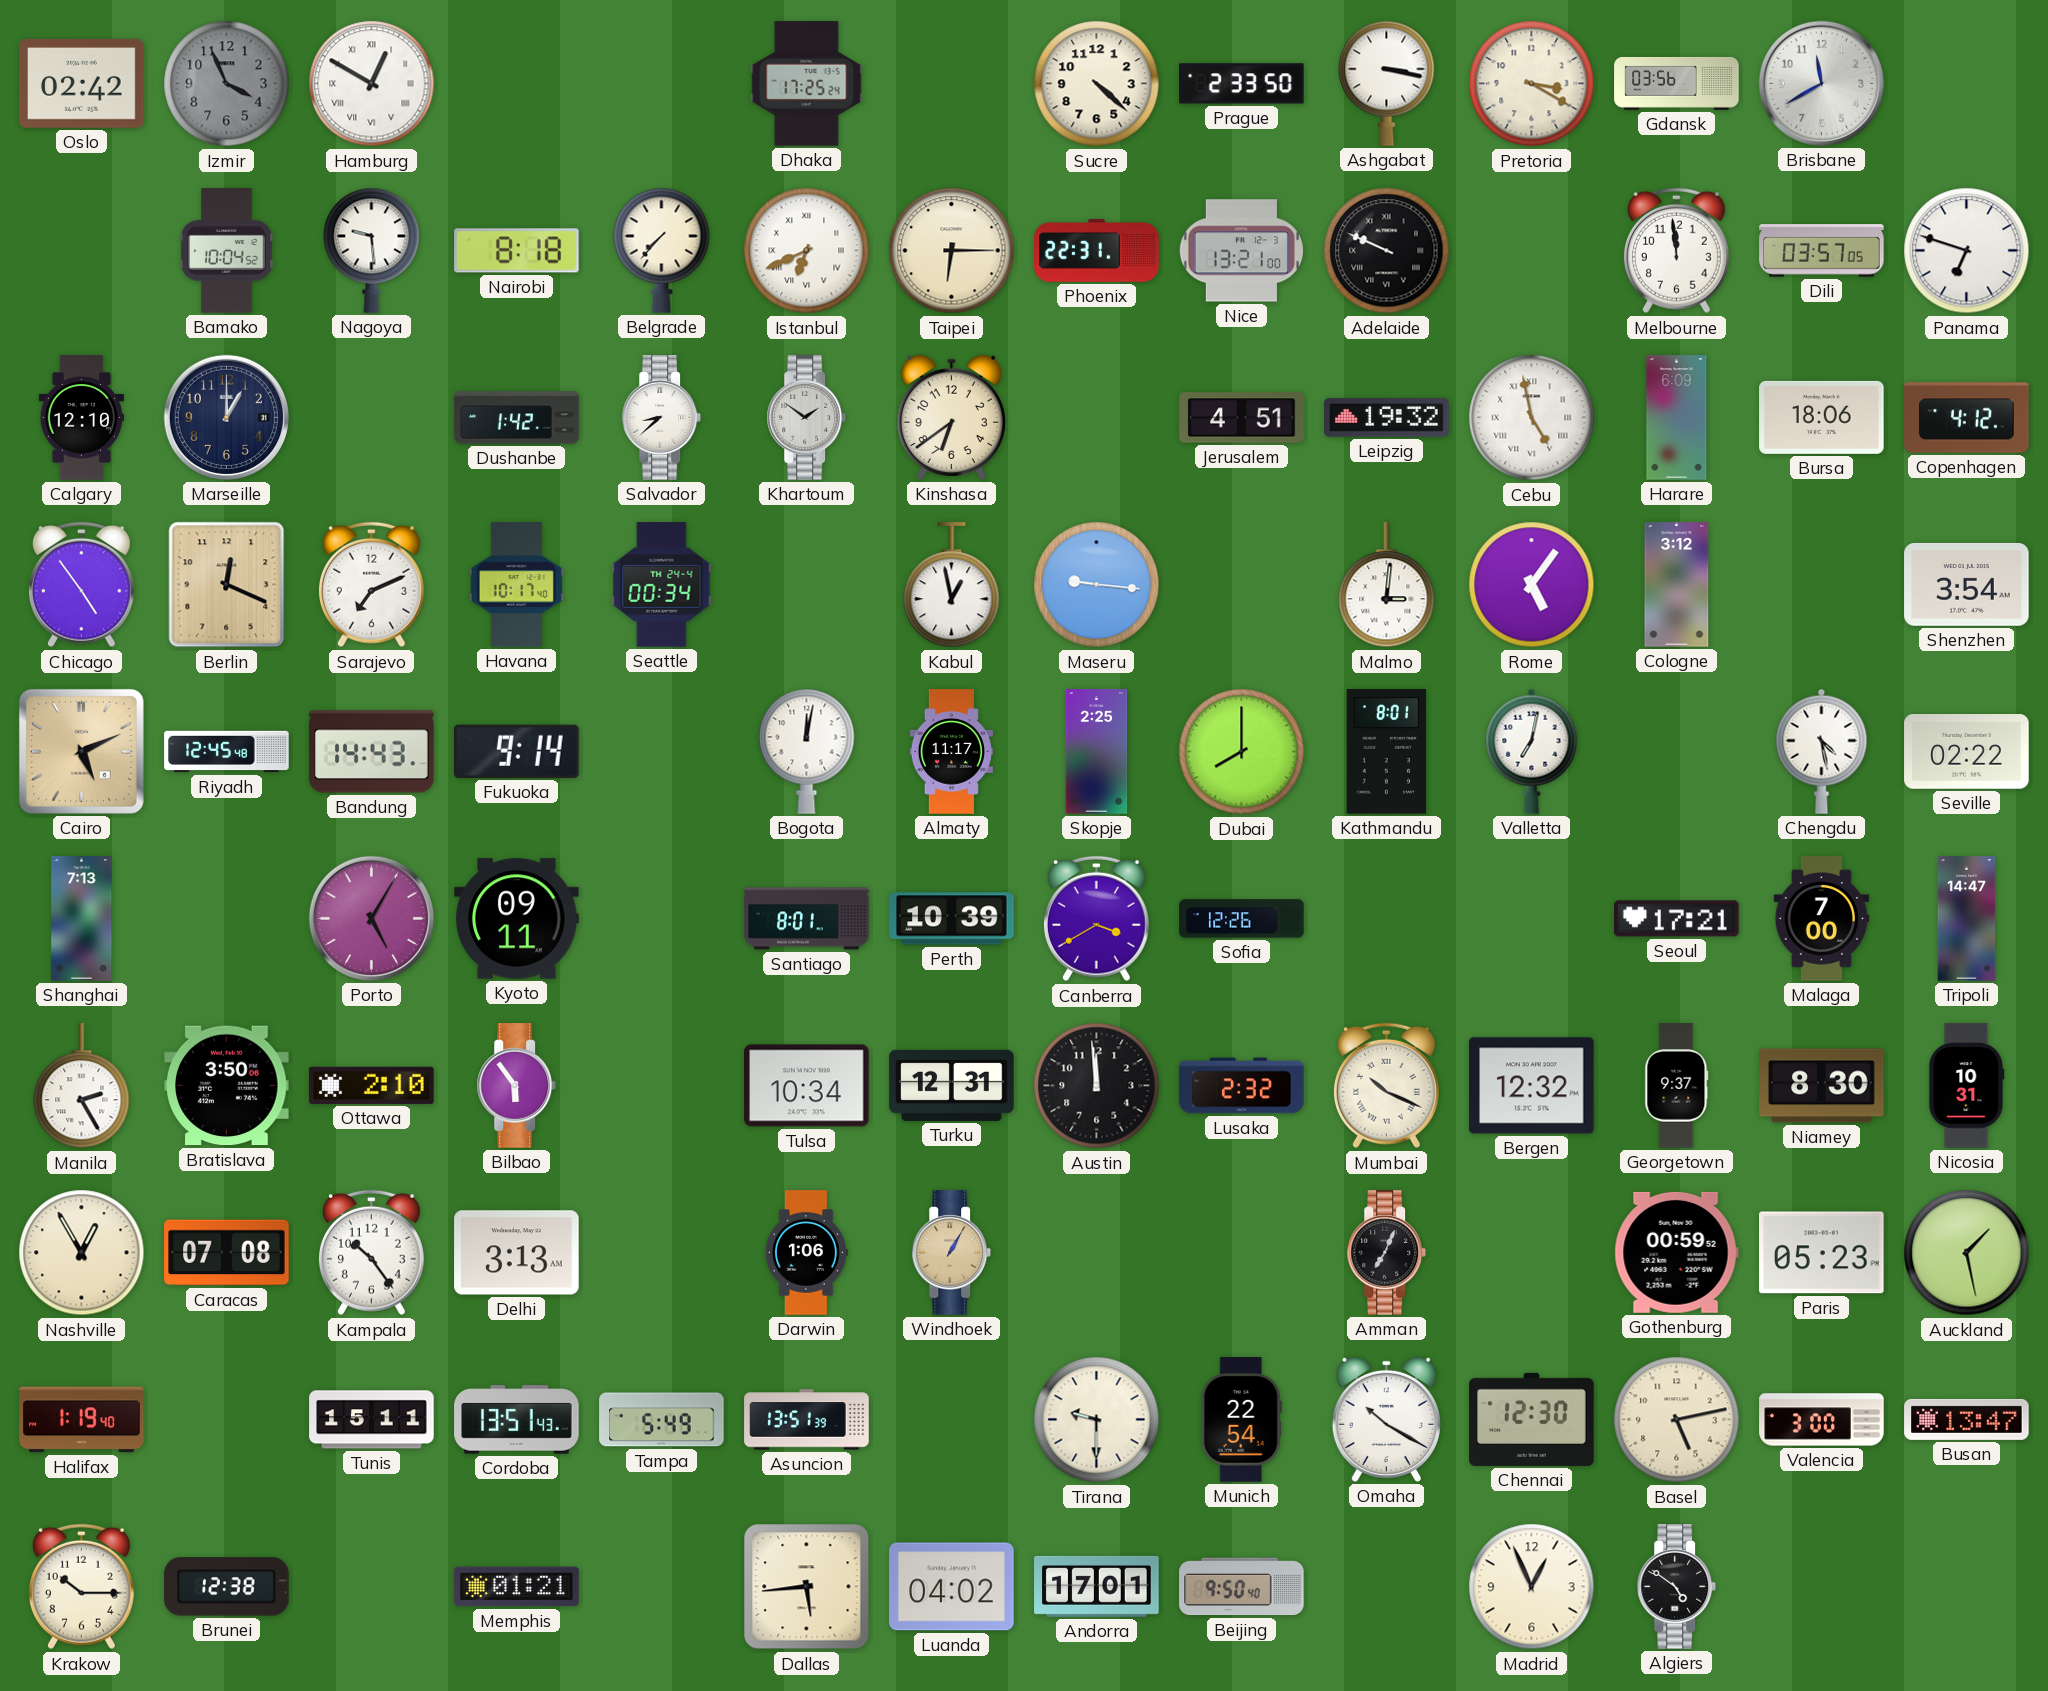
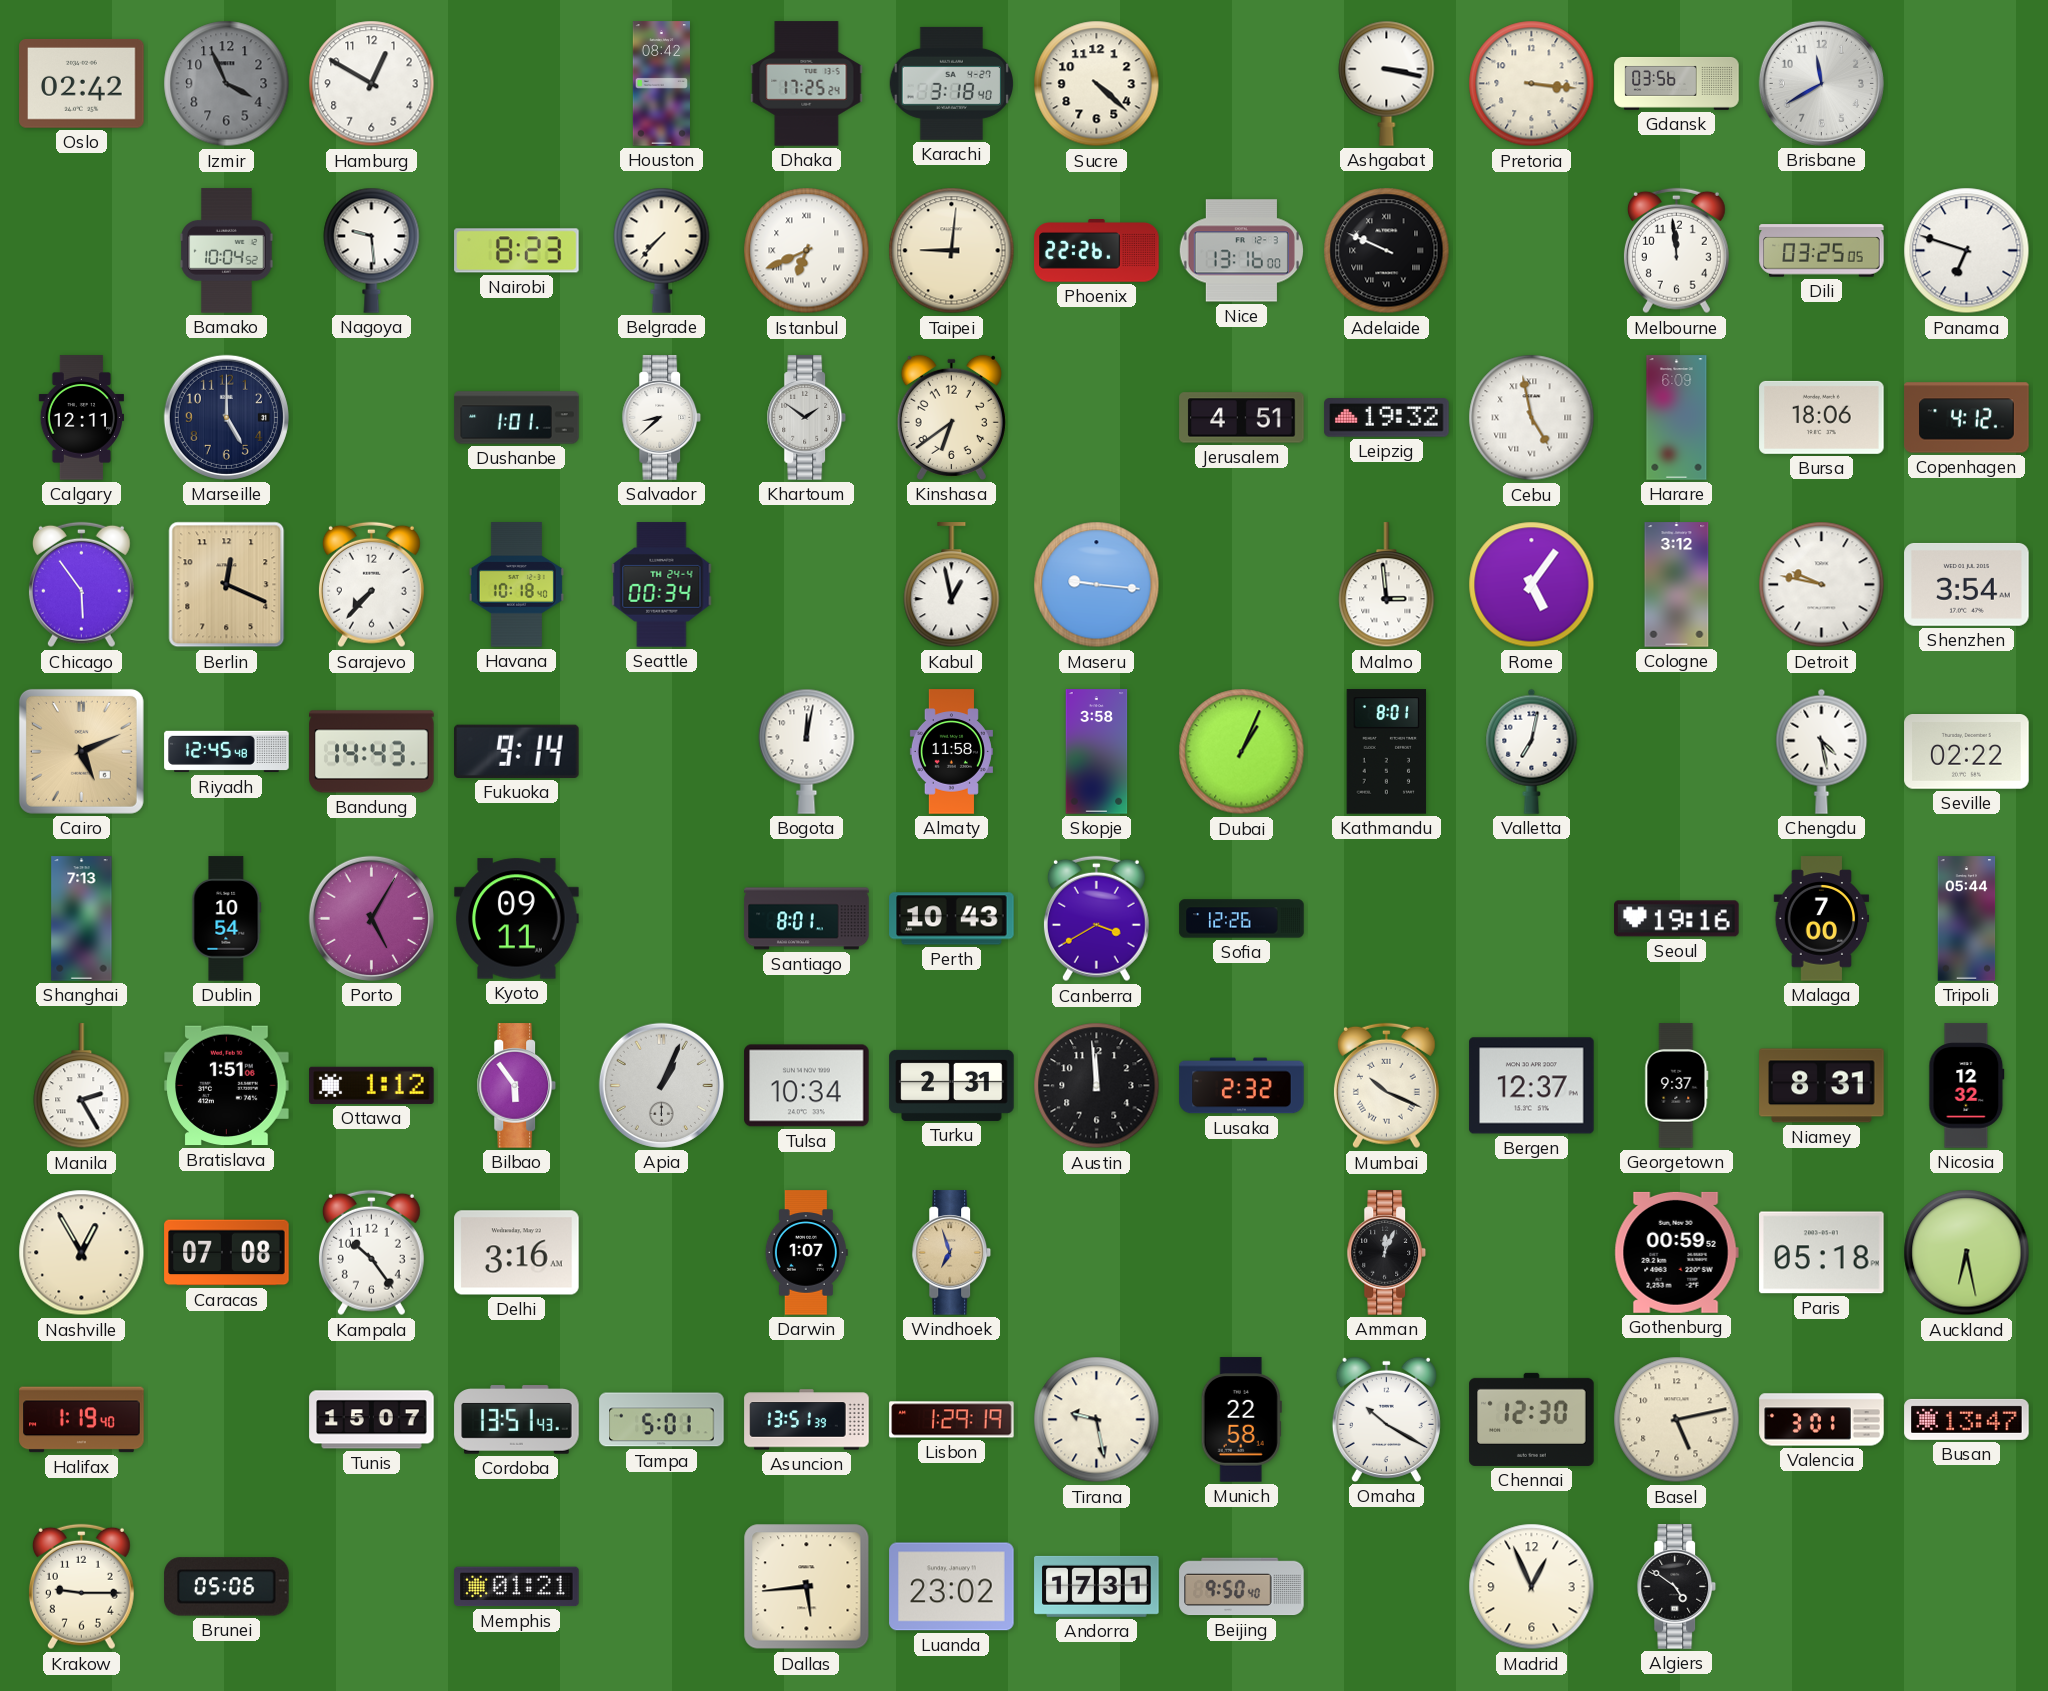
Hamburg numerals: Roman -> Arabic (372, 84)
Houston: none -> 08:42 (661, 84)
Karachi: none -> 3:18 (951, 83)
Prague: 2:33 -> none (1242, 84)
Pretoria: 3:20 -> 3:16 (1532, 84)
Nairobi: 8:18 -> 8:23 (517, 251)
Taipei: 6:15 -> 9:01 (952, 251)
Phoenix: 22:31 -> 22:26 (1097, 251)
Nice: 13:21 -> 13:16 (1241, 251)
Dili: 03:57 -> 03:25 (1822, 251)
Calgary: 12:10 -> 12:11 (81, 418)
Marseille: 1:00 -> 5:00 (226, 417)
Dushanbe: 1:42 -> 1:01 (517, 418)
Chicago: 4:54 -> 5:54 (81, 585)
Sarajevo: 7:11 -> 7:37 (371, 585)
Havana: 10:17 -> 10:18 (516, 585)
Malmo: 3:01 -> 2:59 (1387, 585)
Detroit: none -> 9:47 (1822, 585)
Almaty: 11:17 -> 11:58 (951, 752)
Skopje: 2:25 -> 3:58 (1097, 752)
Dubai: 8:00 -> 1:04 (1242, 752)
Dublin: none -> 10:54 (227, 919)
Perth: 10:39 -> 10:43 (952, 919)
Seoul: 17:21 -> 19:16 (1677, 919)
Tripoli: 14:47 -> 05:44 (1967, 919)
Bratislava: 3:50 -> 1:51 (227, 1086)
Ottawa: 2:10 -> 1:12 (372, 1085)
Apia: none -> 1:04 (661, 1085)
Turku: 12:31 -> 2:31 (952, 1085)
Bergen: 12:32 -> 12:37 (1532, 1086)
Niamey: 8:30 -> 8:31 (1822, 1086)
Nicosia: 10:31 -> 12:32 (1967, 1086)
Delhi: 3:13 -> 3:16 (517, 1253)
Darwin: 1:06 -> 1:07 (806, 1253)
Windhoek: 1:05 -> 6:57 (952, 1253)
Amman: 7:04 -> 12:04 (1387, 1253)
Paris: 05:23 -> 05:18 (1822, 1253)
Auckland: 1:28 -> 6:28 (1967, 1253)
Tunis: 15:11 -> 15:07 (372, 1420)
Tampa: 5:49 -> 5:01 (662, 1420)
Lisbon: none -> 1:29 (952, 1420)
Tirana: 9:30 -> 9:28 (1097, 1420)
Munich: 22:54 -> 22:58 (1241, 1420)
Valencia: 3:00 -> 3:01 (1822, 1420)
Krakow: 10:15 -> 9:15 (81, 1587)
Brunei: 12:38 -> 05:06 (227, 1587)
Luanda: 04:02 -> 23:02 (952, 1587)
Andorra: 17:01 -> 17:31 (1097, 1586)
